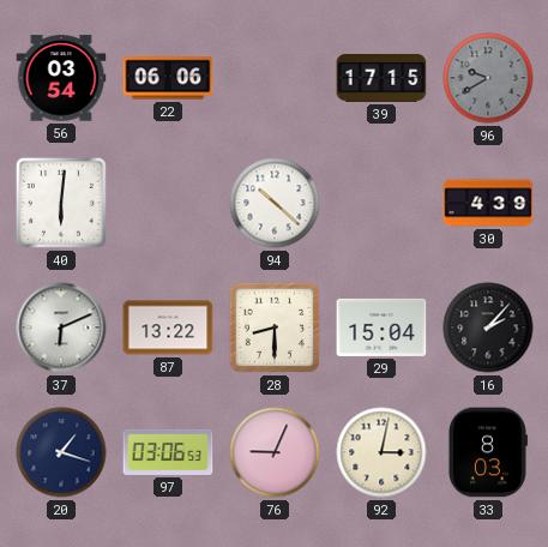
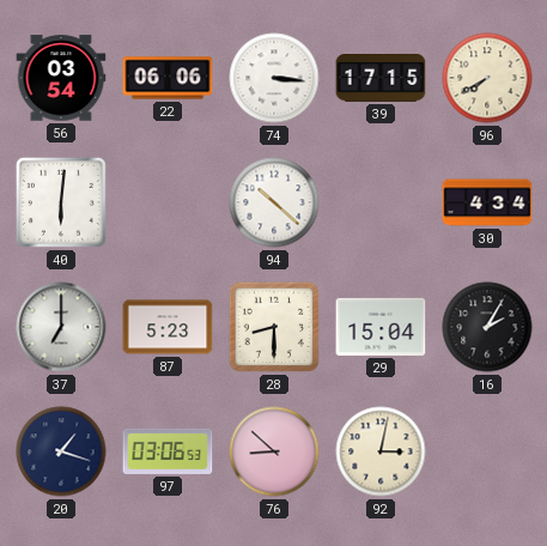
74: none -> 3:16 (274, 78)
96: 9:40 -> 7:40 (487, 78)
96 dial: grey -> cream (487, 78)
30: 4:39 -> 4:34 (487, 202)
37: 6:11 -> 7:00 (61, 327)
87: 13:22 -> 5:23 (168, 327)
16: 2:07 -> 2:05 (487, 327)
76: 9:04 -> 8:52 (274, 451)
33: 8:03 -> none (487, 452)
